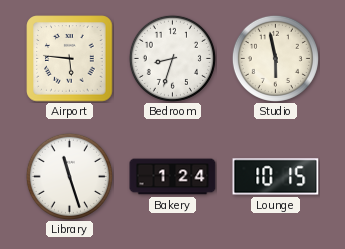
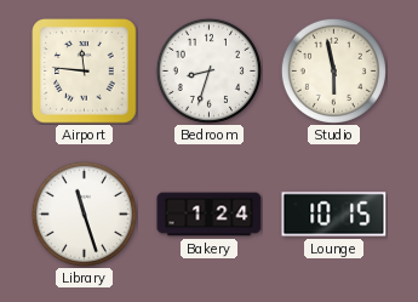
Airport: 5:46 -> 11:46 (85, 72)
